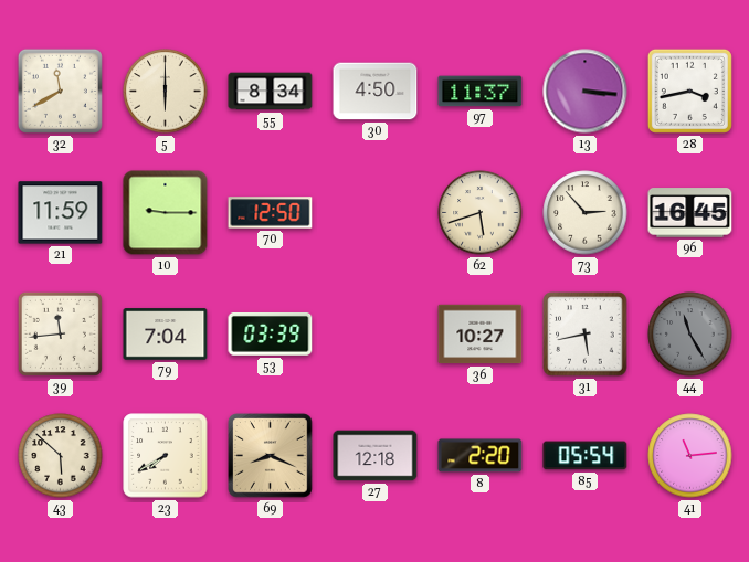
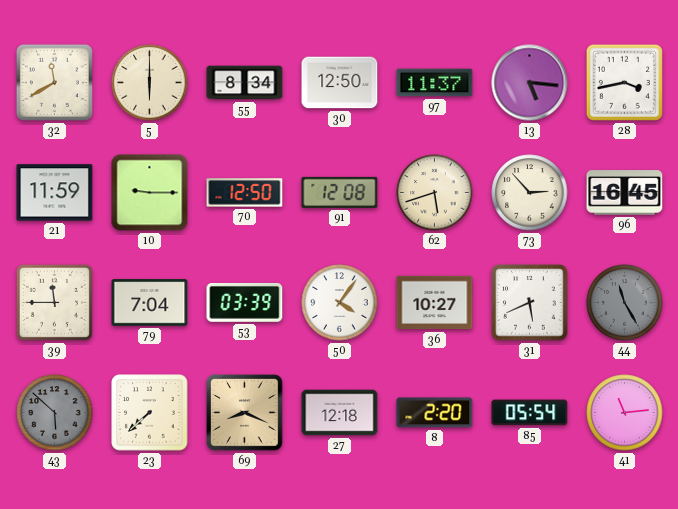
30: 4:50 -> 12:50 (340, 83)
13: 3:16 -> 5:16 (530, 83)
91: none -> 12:08 (340, 192)
39: 11:44 -> 11:45 (54, 302)
50: none -> 4:06 (340, 303)
31: 5:43 -> 5:41 (530, 303)
43 dial: cream -> grey (55, 413)
23: 7:40 -> 7:38 (150, 413)
